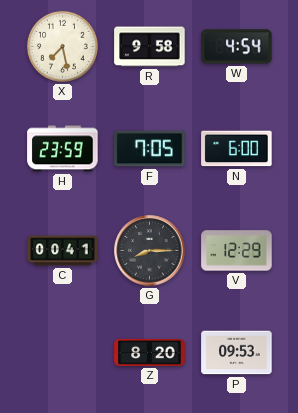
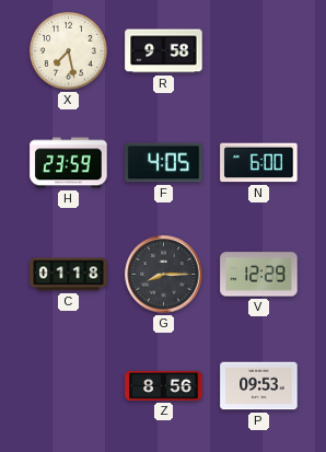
W: 4:54 -> none (237, 47)
F: 7:05 -> 4:05 (164, 163)
C: 00:41 -> 01:18 (69, 275)
Z: 8:20 -> 8:56 (164, 385)
